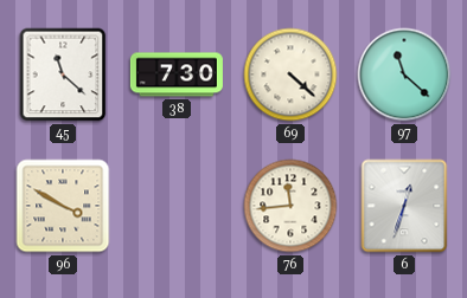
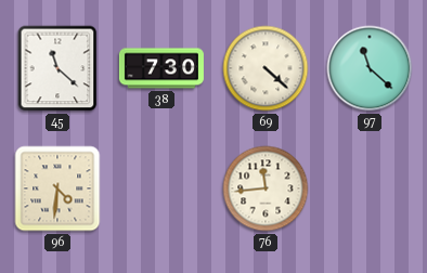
96: 3:50 -> 4:31 (57, 188)
6: 12:33 -> none (404, 206)
